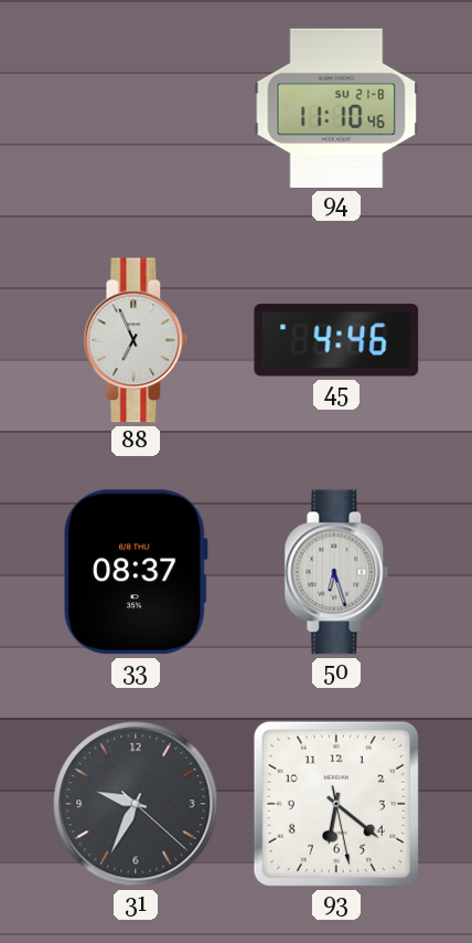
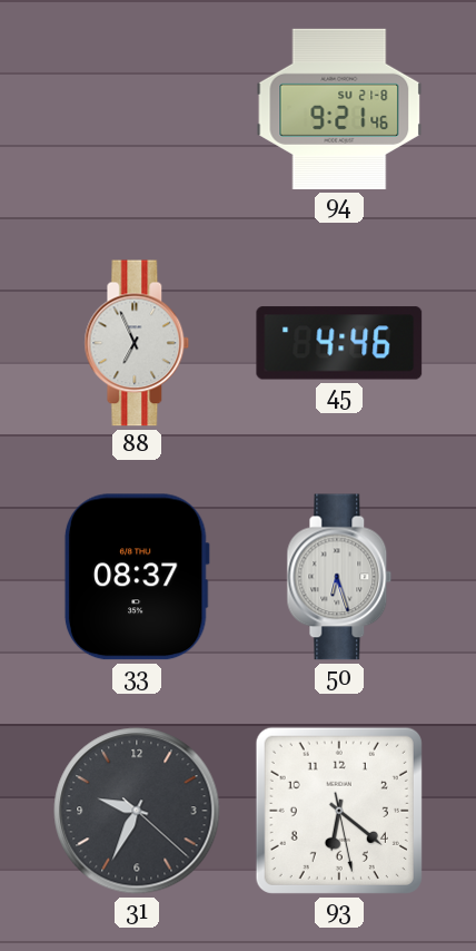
94: 11:10 -> 9:21 (339, 109)
